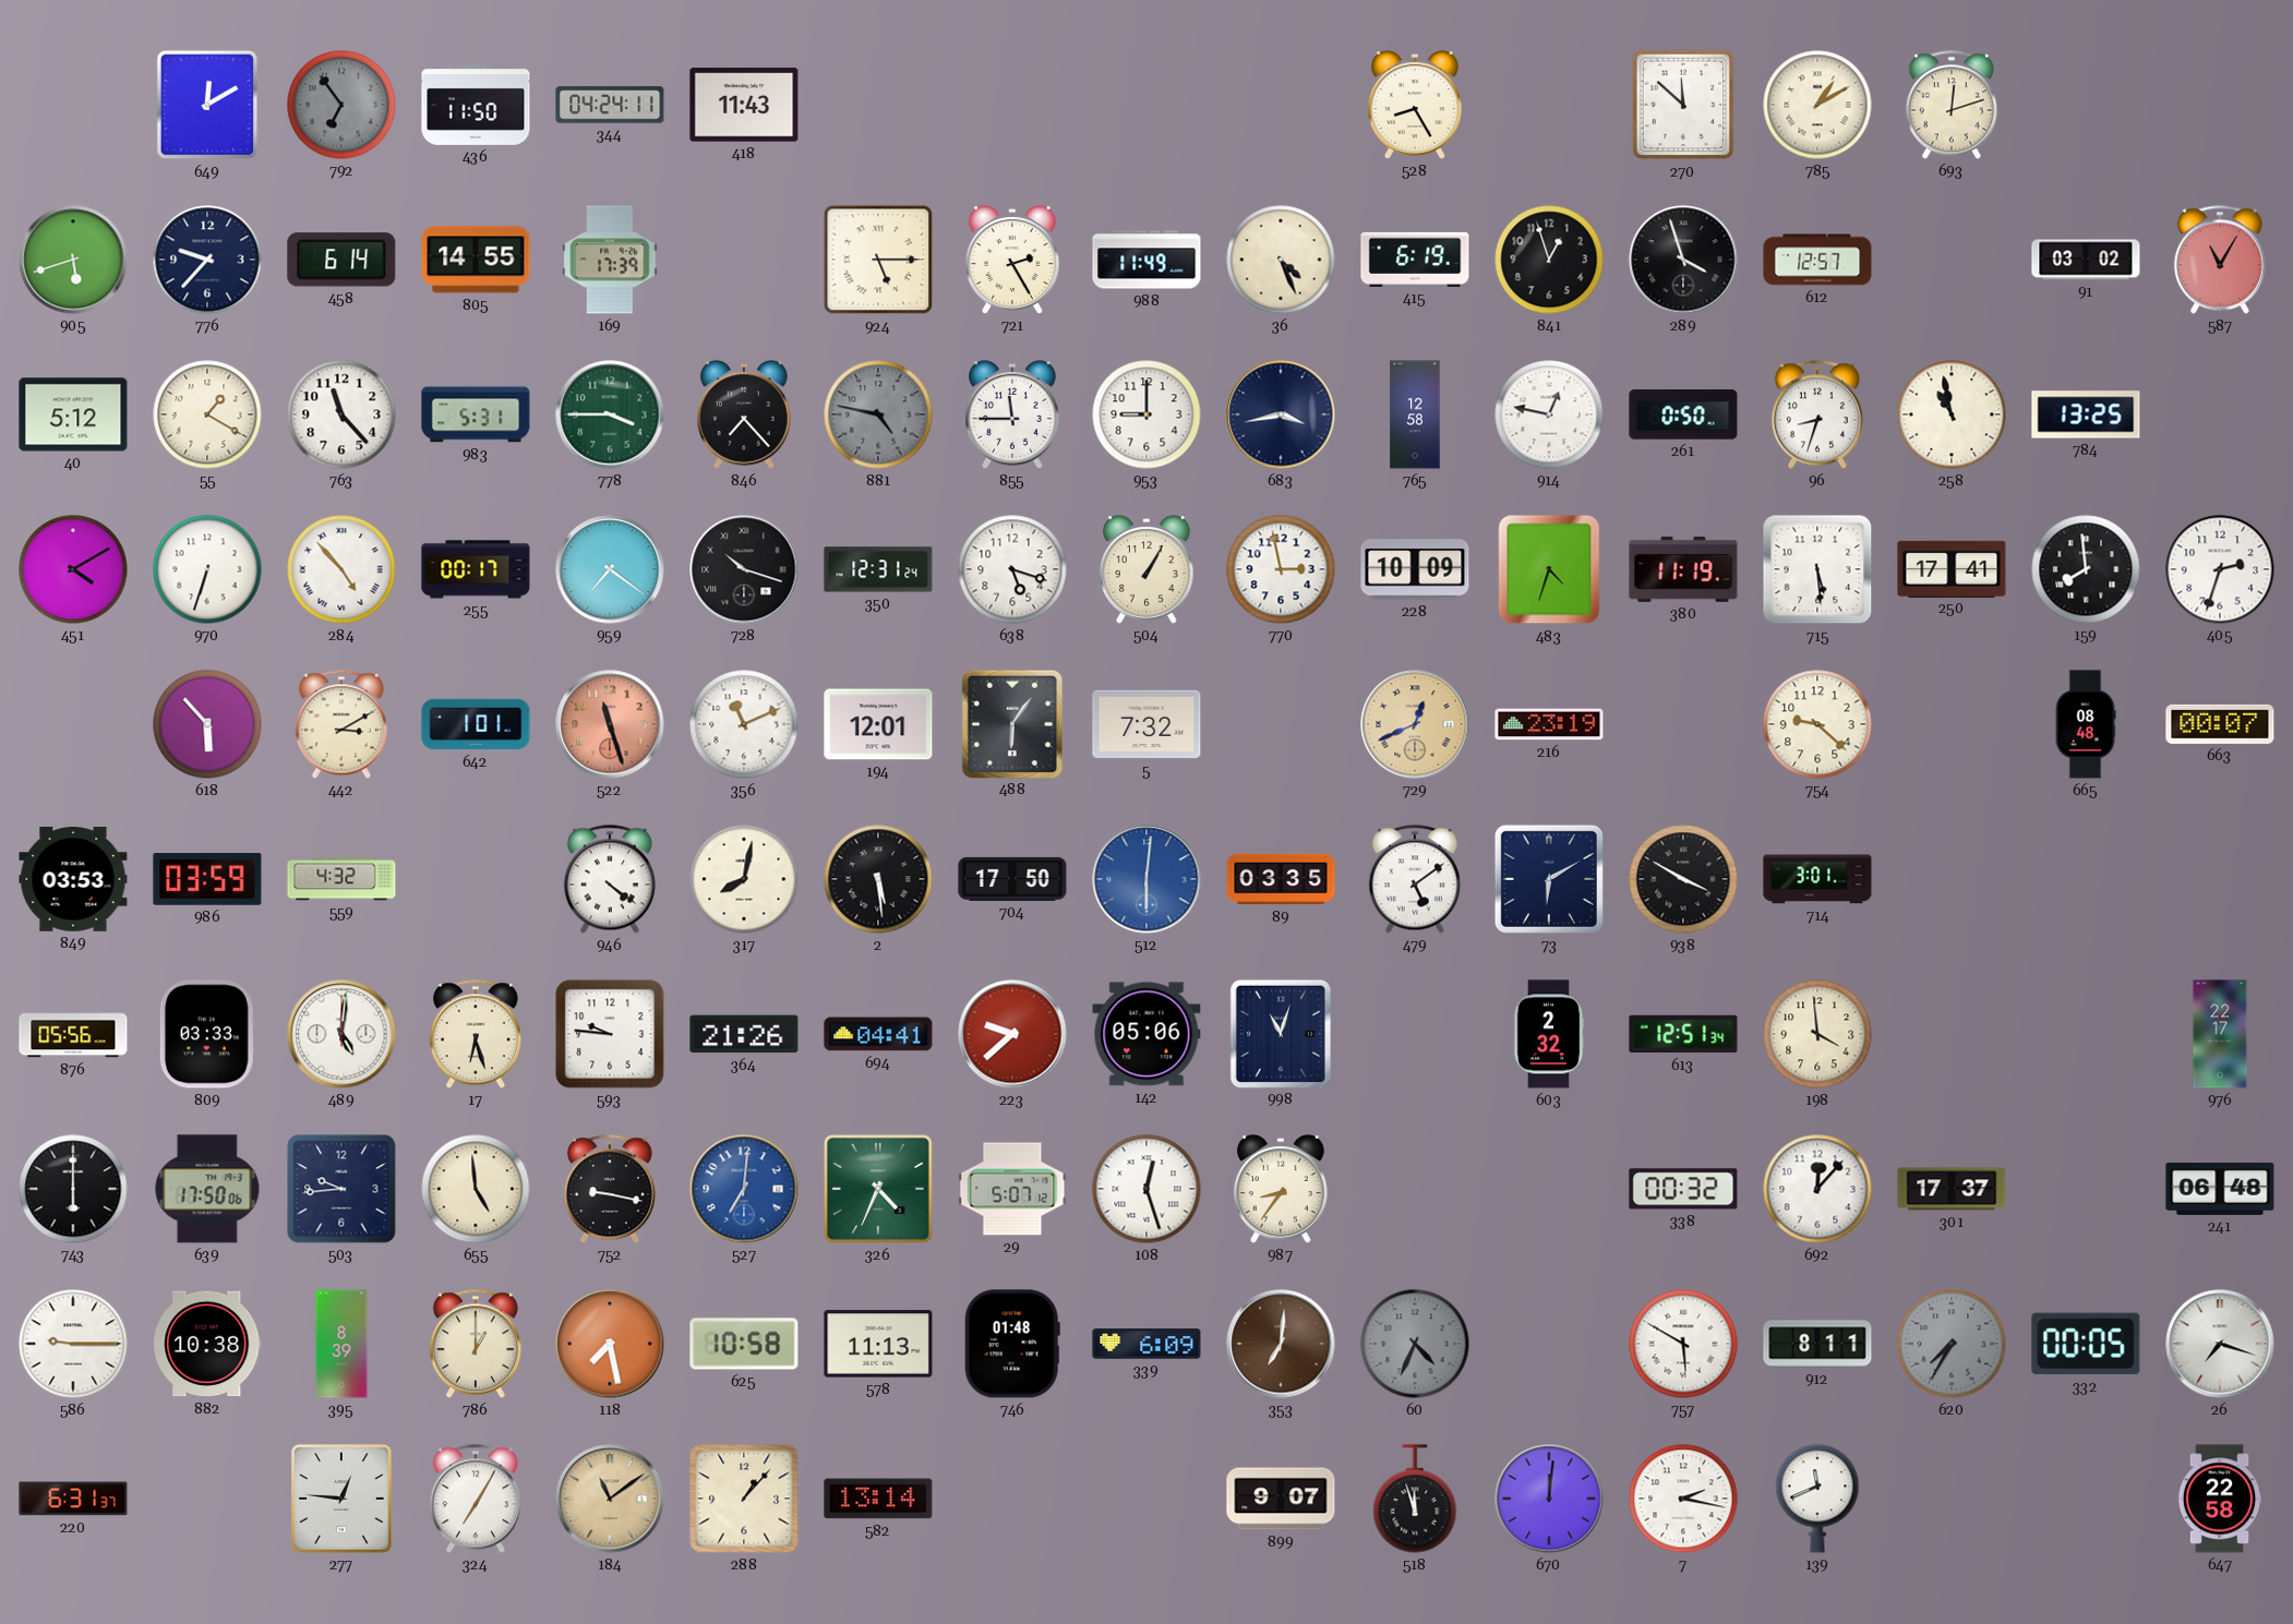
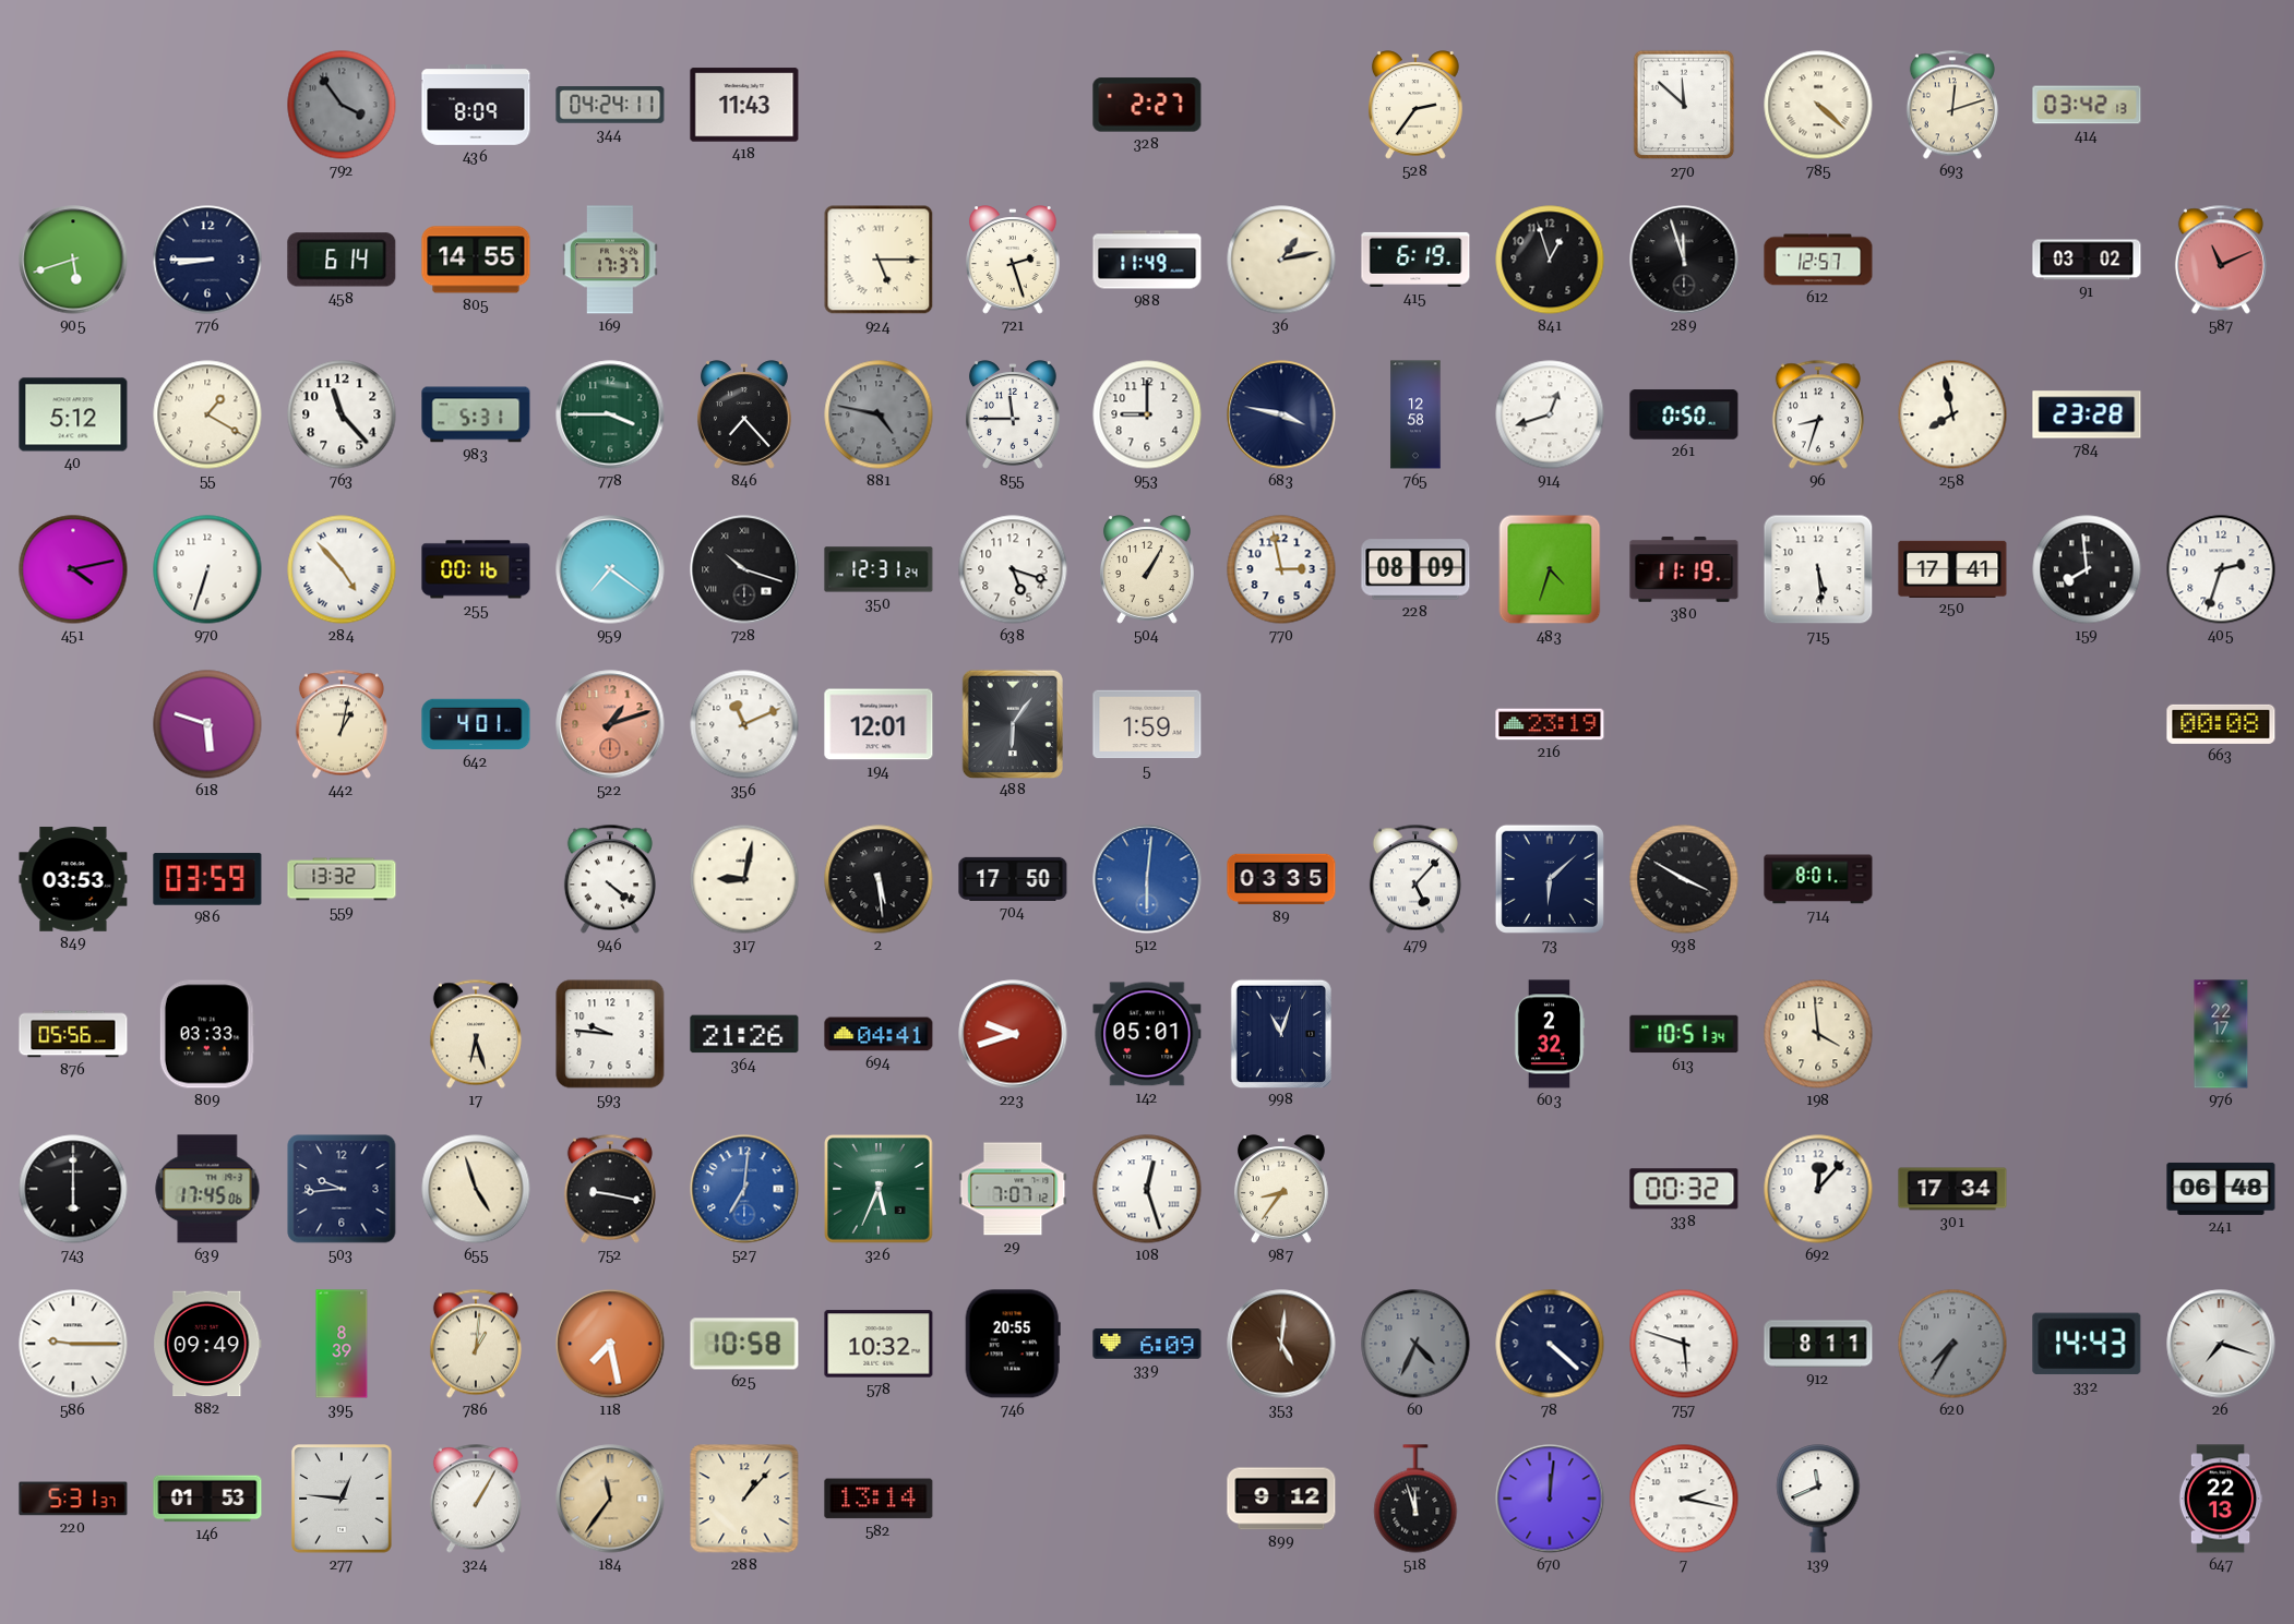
649: 12:10 -> none (207, 105)
792: 6:54 -> 3:54 (342, 105)
436: 11:50 -> 8:09 (476, 106)
328: none -> 2:27 (1147, 105)
528: 8:25 -> 2:36 (1415, 105)
785: 1:10 -> 4:22 (1818, 105)
414: none -> 03:42 (2087, 105)
776: 9:37 -> 8:45 (207, 260)
169: 17:39 -> 17:37 (610, 260)
721: 2:25 -> 2:27 (1013, 260)
36: 4:26 -> 1:13 (1281, 260)
289: 3:57 -> 11:57 (1684, 260)
587: 11:05 -> 11:11 (2221, 260)
683: 3:43 -> 3:47 (1281, 414)
914: 12:47 -> 12:42 (1550, 414)
258: 10:58 -> 7:58 (1952, 414)
784: 13:25 -> 23:28 (2087, 414)
451: 4:10 -> 4:13 (73, 569)
255: 00:17 -> 00:16 (476, 569)
228: 10:09 -> 08:09 (1415, 569)
618: 5:53 -> 5:48 (207, 724)
442: 3:10 -> 1:02 (342, 724)
642: 1:01 -> 4:01 (476, 724)
522: 11:27 -> 1:12 (610, 724)
5: 7:32 -> 1:59 (1147, 724)
729: 12:41 -> none (1415, 724)
754: 9:22 -> none (1817, 724)
665: 08:48 -> none (2086, 724)
663: 00:07 -> 00:08 (2221, 724)
559: 4:32 -> 13:32 (342, 879)
317: 8:02 -> 9:02 (744, 879)
479: 5:09 -> 5:07 (1415, 879)
73: 6:10 -> 6:08 (1550, 879)
714: 3:01 -> 8:01 (1818, 879)
489: 5:01 -> none (341, 1034)
223: 9:38 -> 9:42 (1013, 1034)
142: 05:06 -> 05:01 (1147, 1034)
613: 12:51 -> 10:51 (1684, 1034)
639: 17:50 -> 17:45 (207, 1189)
655: 4:59 -> 4:57 (476, 1189)
326: 4:34 -> 5:34 (879, 1189)
29: 5:07 -> 7:07 (1013, 1189)
301: 17:37 -> 17:34 (1952, 1189)
882: 10:38 -> 09:49 (207, 1344)
786: 1:00 -> 1:01 (476, 1344)
578: 11:13 -> 10:32 (879, 1344)
746: 01:48 -> 20:55 (1013, 1344)
353: 7:01 -> 5:01 (1281, 1344)
78: none -> 4:22 (1550, 1344)
757: 5:50 -> 5:48 (1684, 1344)
332: 00:05 -> 14:43 (2087, 1344)
220: 6:31 -> 5:31 (73, 1499)
146: none -> 01:53 (207, 1499)
324: 7:05 -> 1:05 (476, 1499)
184: 11:09 -> 11:36 (610, 1499)
899: 9:07 -> 9:12 (1281, 1499)
647: 22:58 -> 22:13 (2221, 1499)
